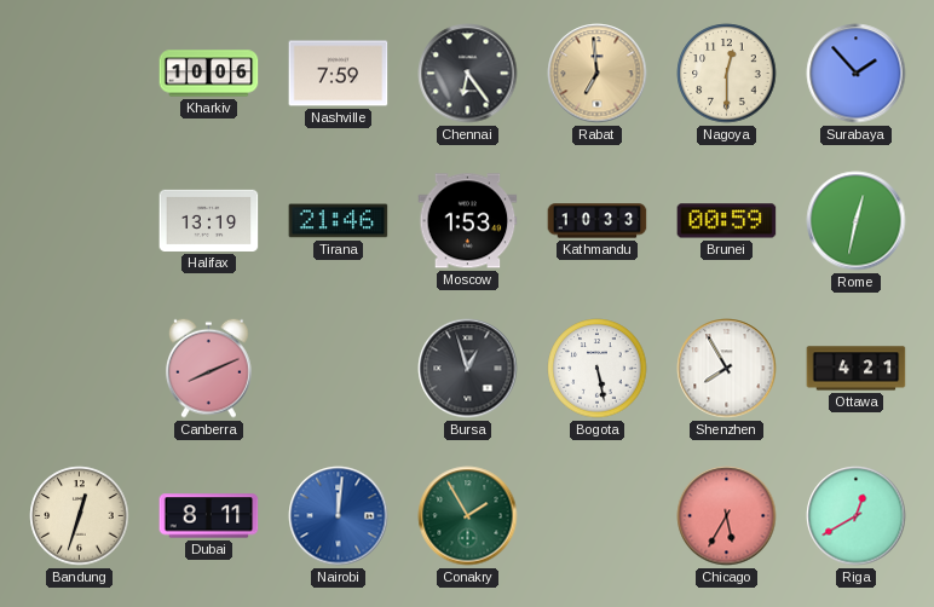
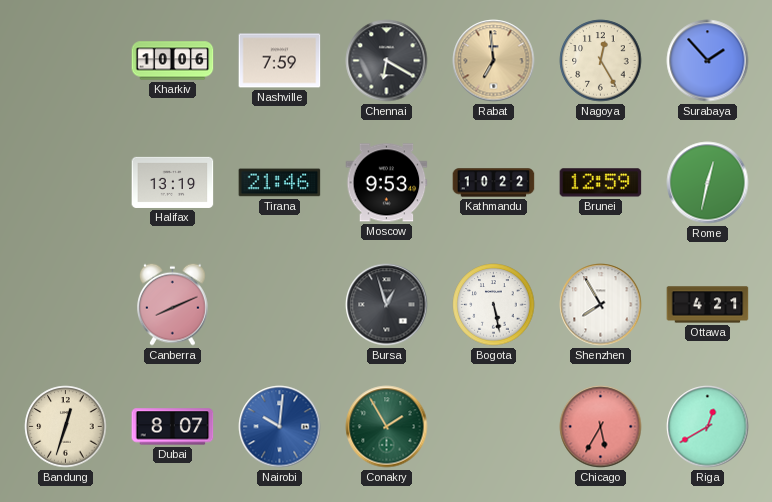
Chennai: 6:24 -> 6:20 (387, 61)
Nagoya: 12:30 -> 12:25 (601, 61)
Moscow: 1:53 -> 9:53 (387, 183)
Kathmandu: 10:33 -> 10:22 (494, 183)
Brunei: 00:59 -> 12:59 (601, 183)
Dubai: 8:11 -> 8:07 (173, 427)
Nairobi: 12:01 -> 10:01 (280, 427)
